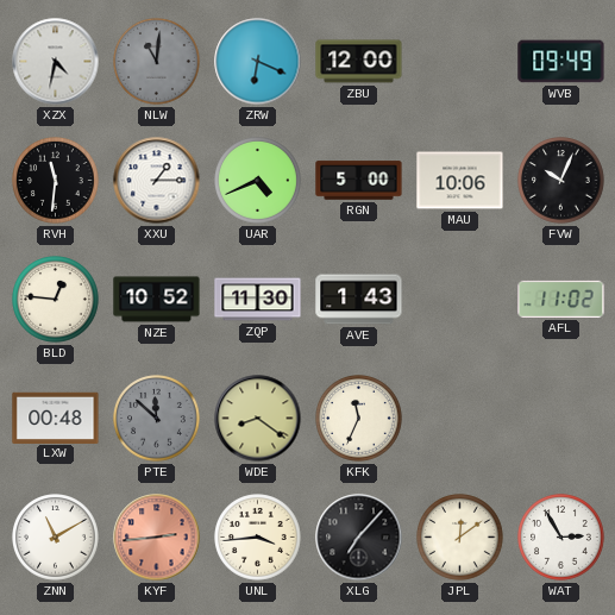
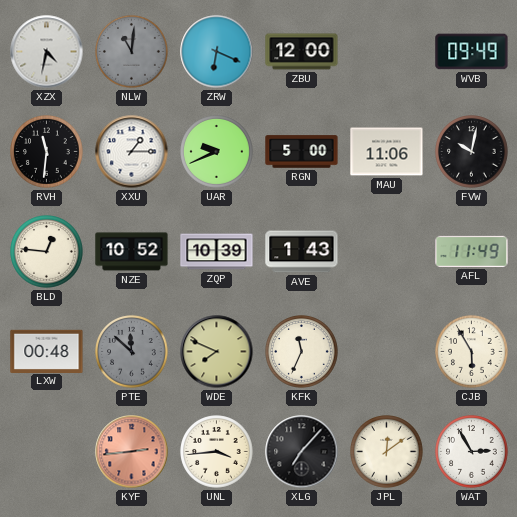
UAR: 4:41 -> 9:41 (217, 152)
MAU: 10:06 -> 11:06 (387, 152)
FVW: 10:04 -> 10:02 (472, 152)
ZQP: 11:30 -> 10:39 (217, 252)
AFL: 11:02 -> 11:49 (472, 251)
WDE: 8:21 -> 7:49 (217, 352)
CJB: none -> 5:55 (472, 352)
ZNN: 11:10 -> none (56, 538)
